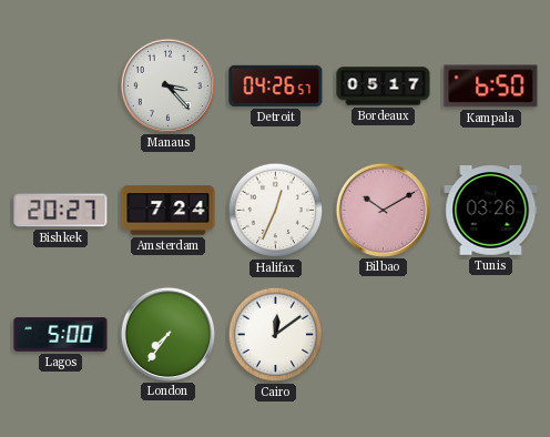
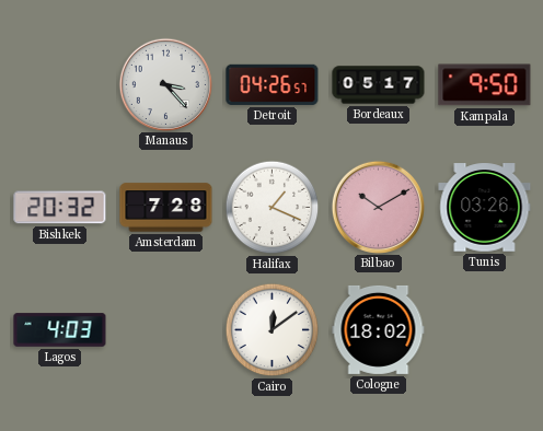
Kampala: 6:50 -> 9:50 (485, 85)
Bishkek: 20:27 -> 20:32 (60, 208)
Amsterdam: 7:24 -> 7:28 (166, 208)
Halifax: 12:34 -> 1:19 (273, 208)
Lagos: 5:00 -> 4:03 (60, 330)
London: 7:36 -> none (167, 334)
Cologne: none -> 18:02 (379, 329)
